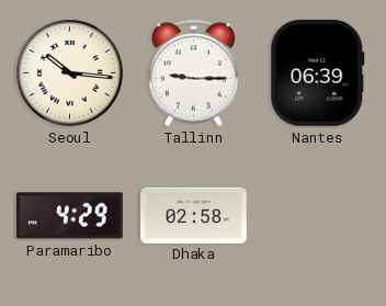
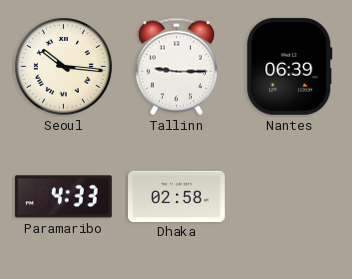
Paramaribo: 4:29 -> 4:33 (64, 197)
